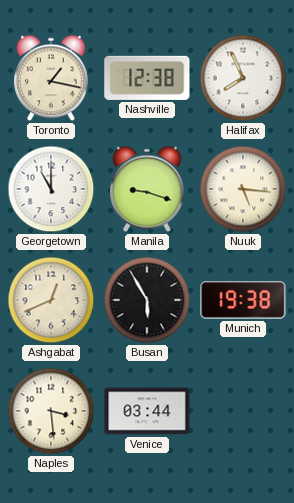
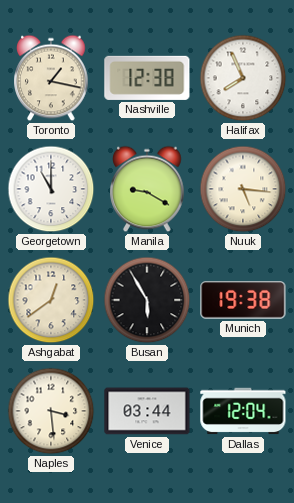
Manila: 9:18 -> 9:20 (147, 189)
Ashgabat: 12:41 -> 12:39 (51, 300)
Dallas: none -> 12:04 (243, 411)
